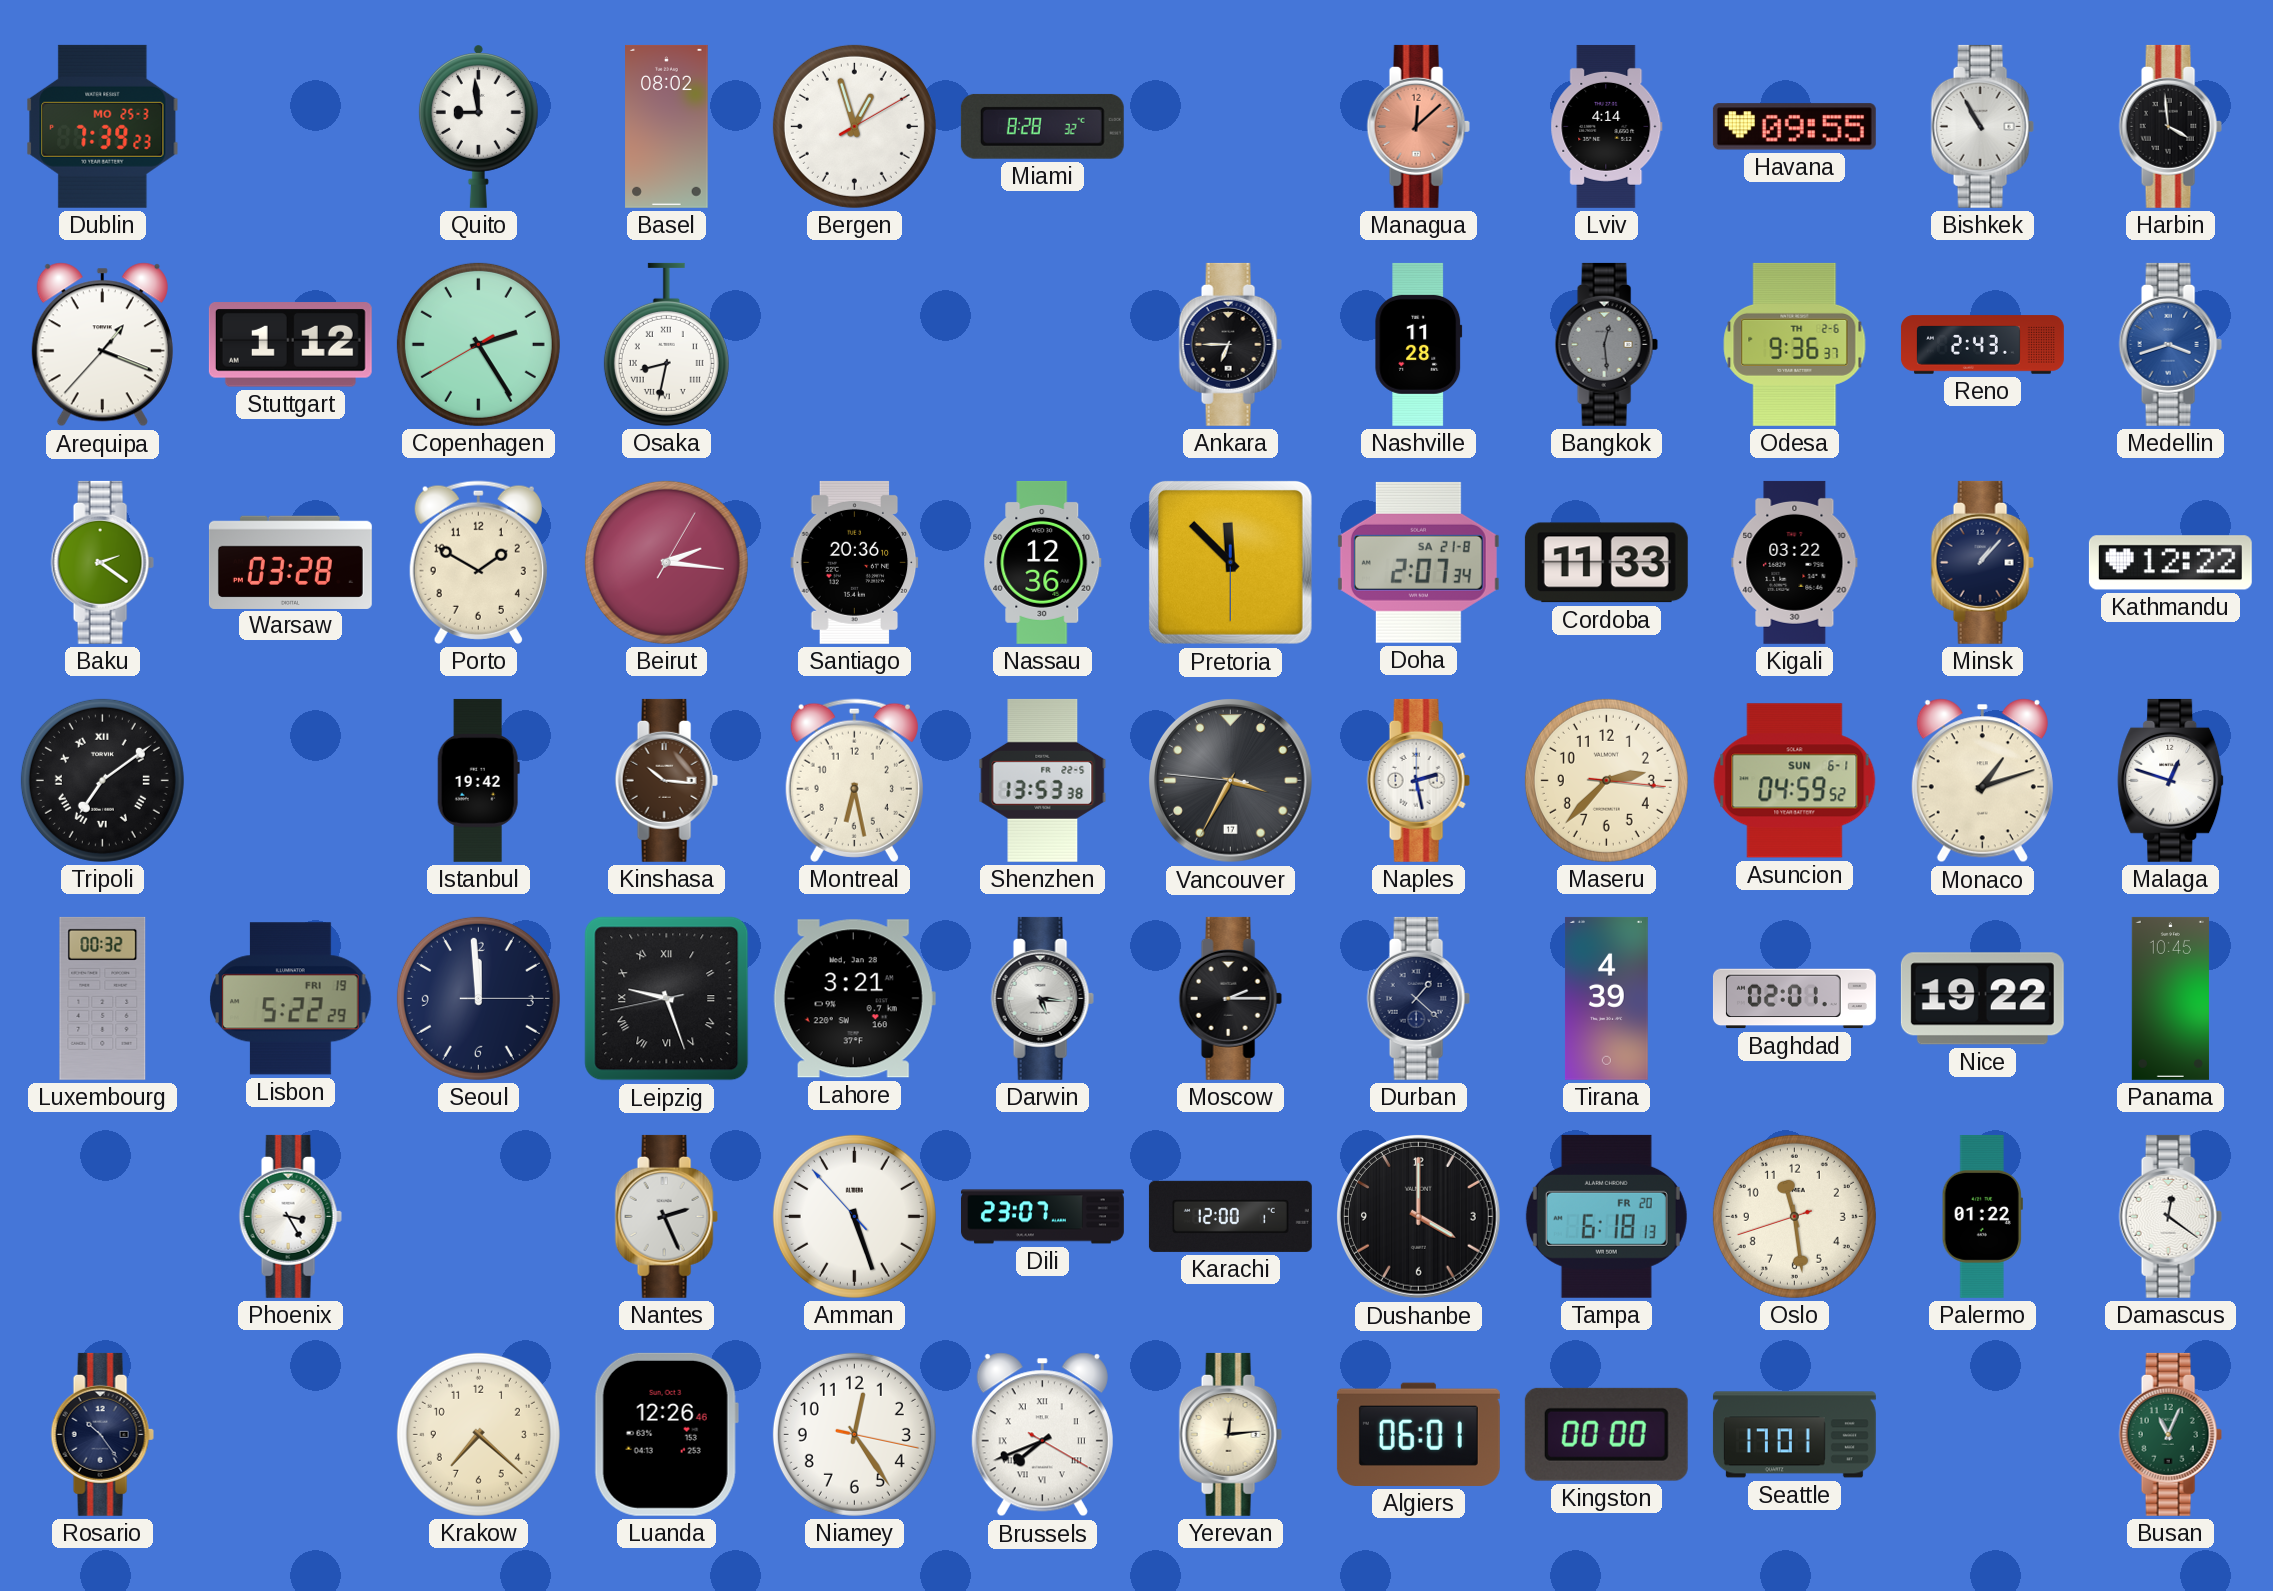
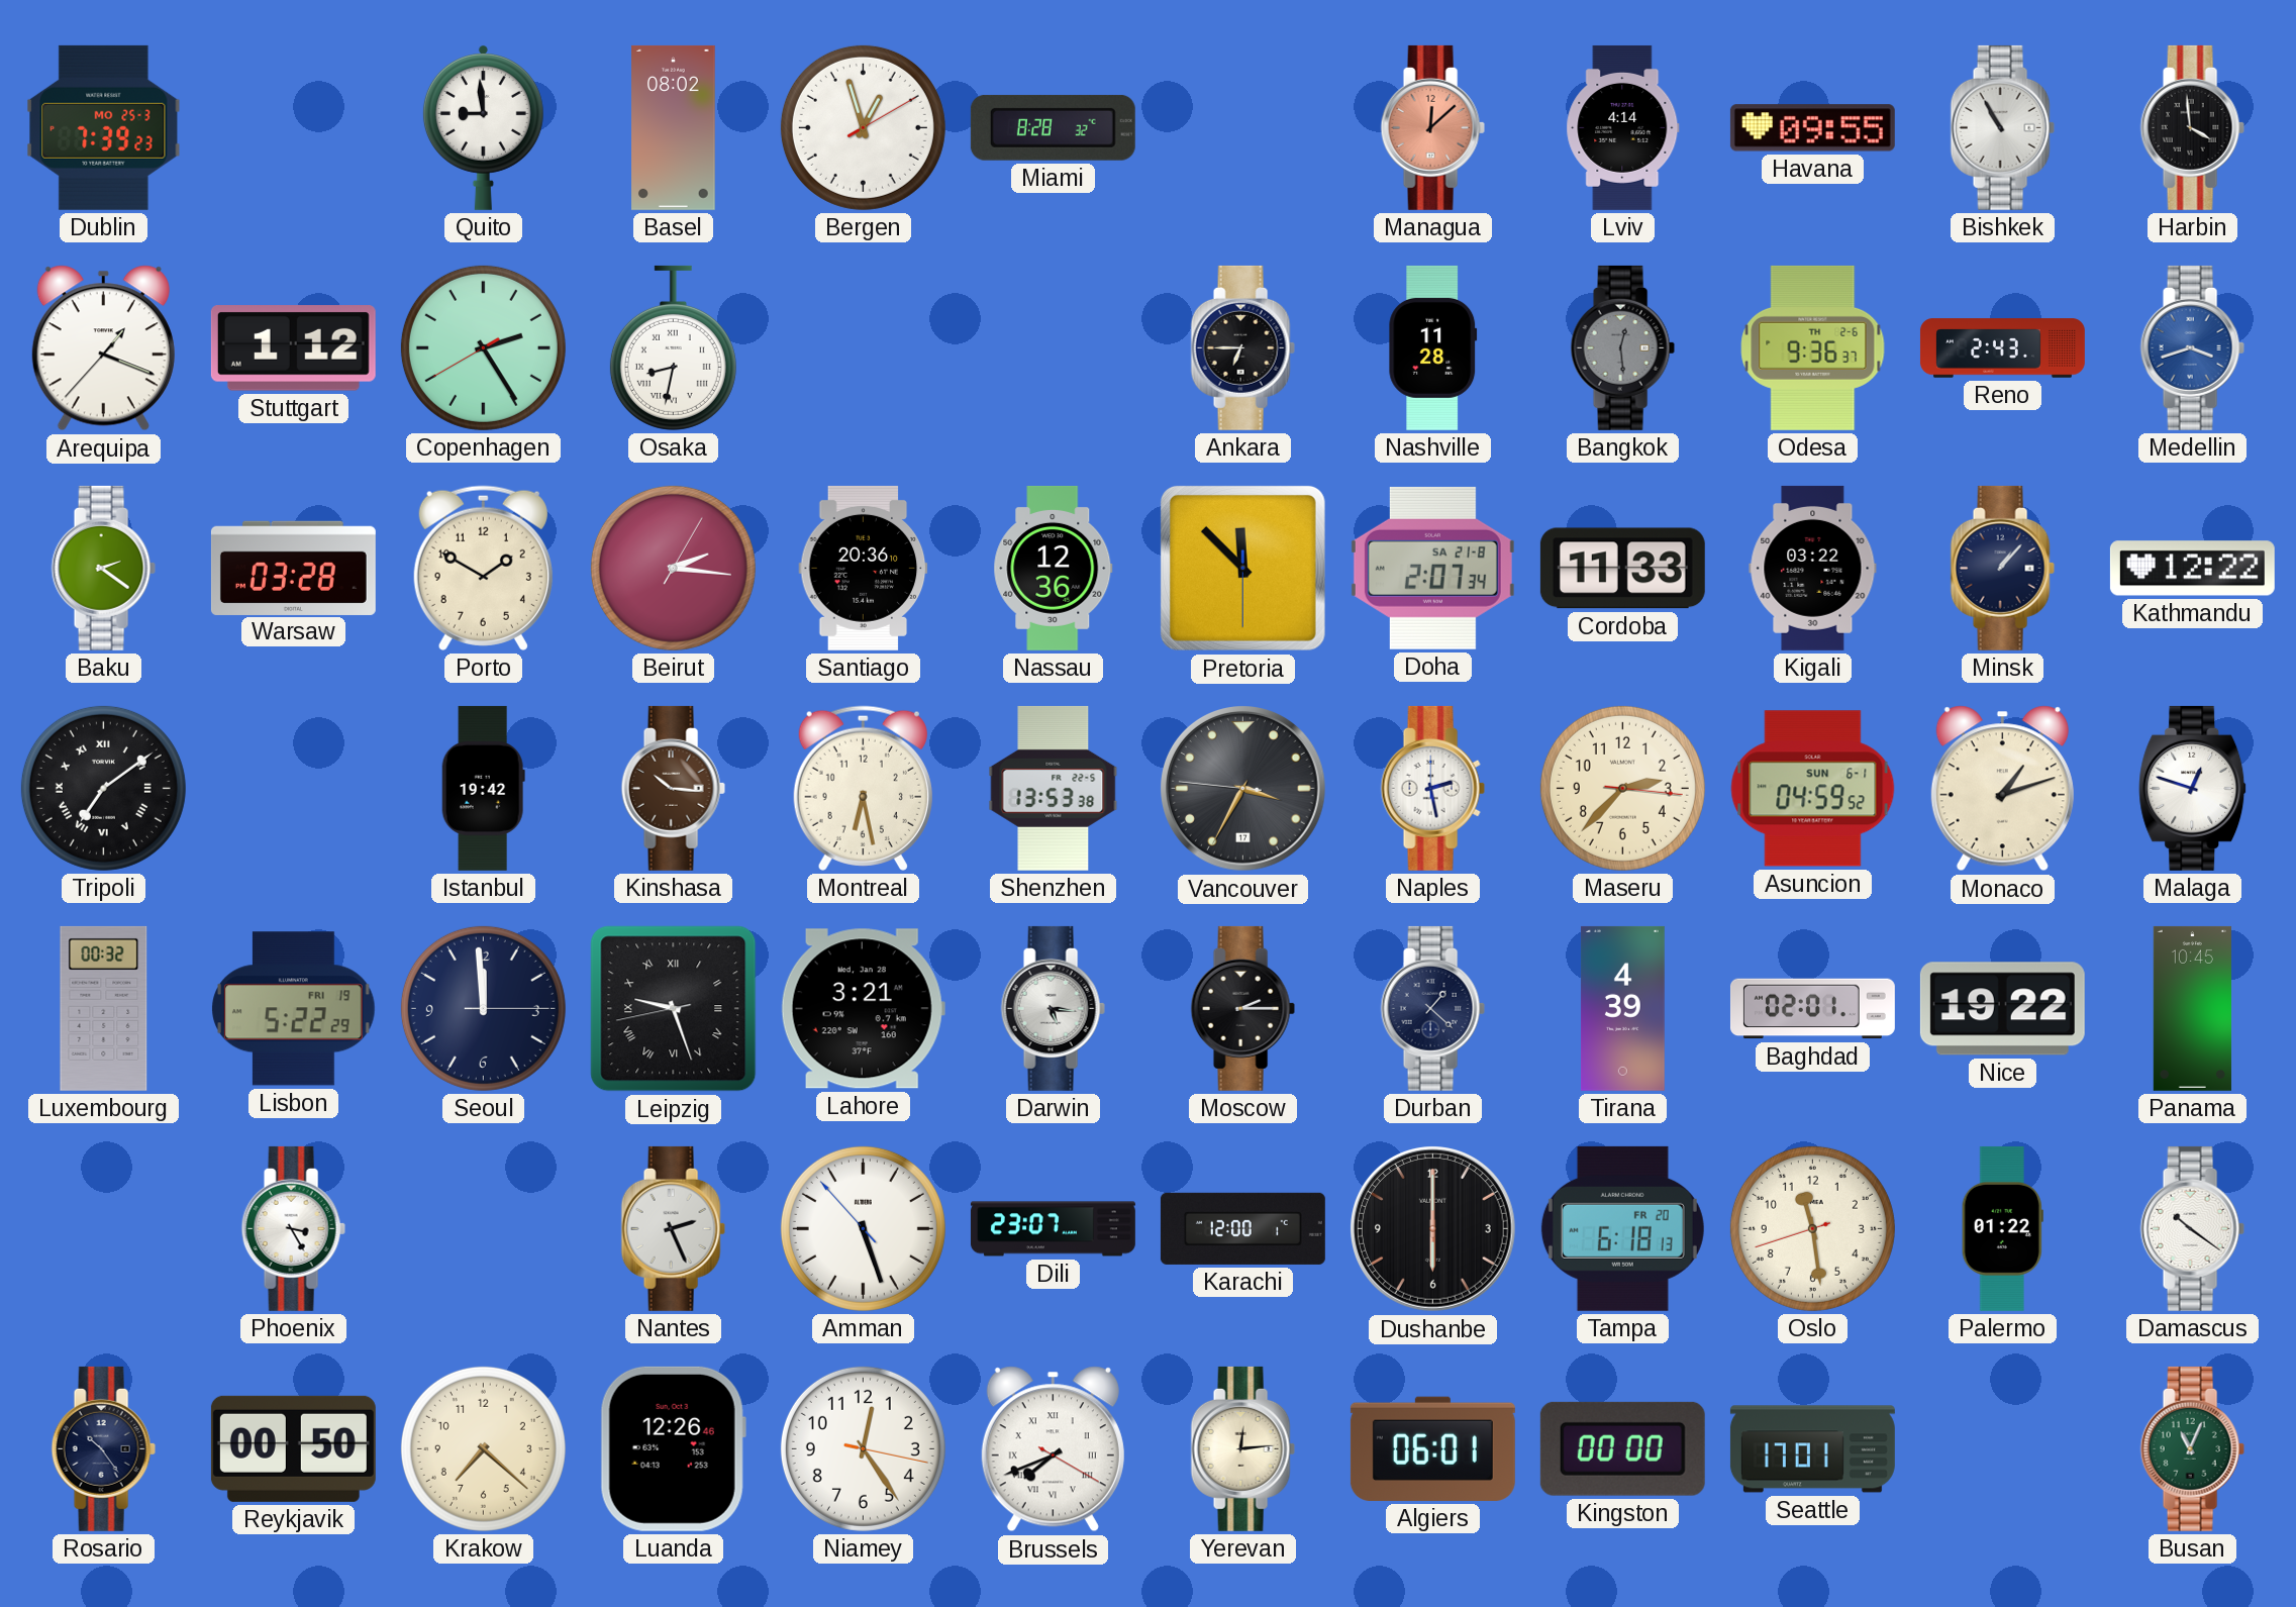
Dushanbe: 4:00 -> 6:00 (1433, 1229)
Damascus: 12:21 -> 10:21 (2192, 1228)
Reykjavik: none -> 00:50 (293, 1448)
